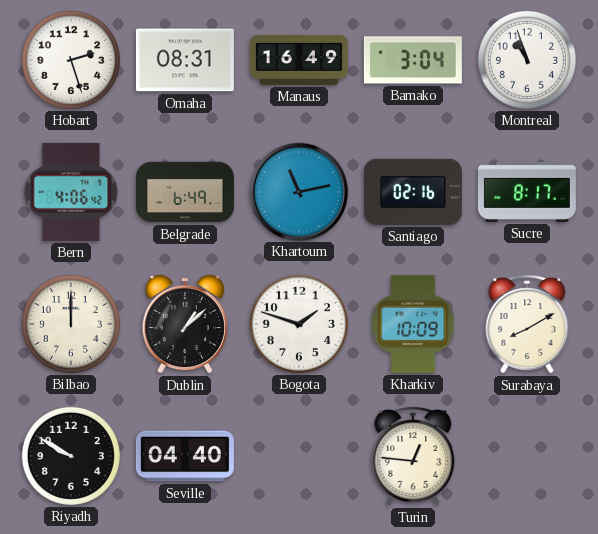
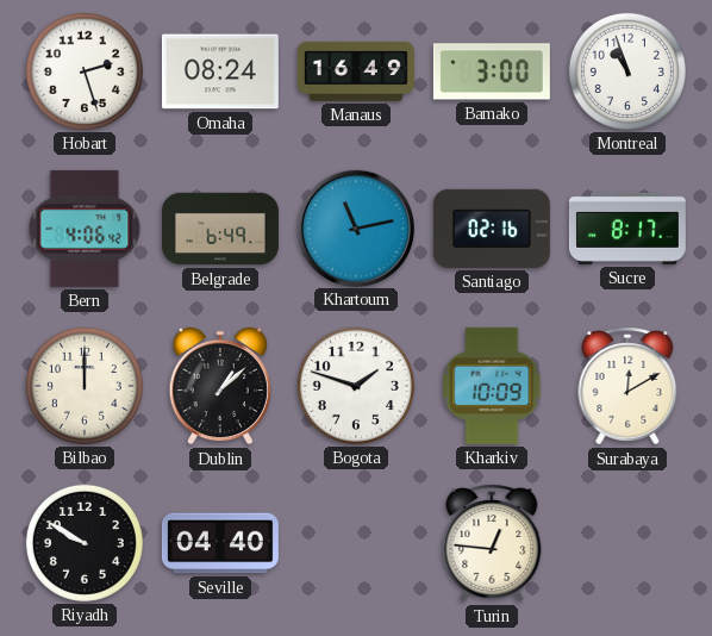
Omaha: 08:31 -> 08:24 (220, 71)
Bamako: 3:04 -> 3:00 (492, 71)
Surabaya: 8:10 -> 12:10 (627, 386)
